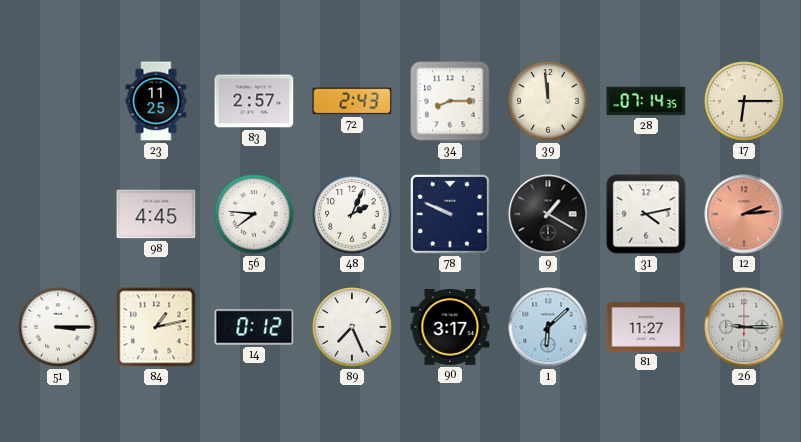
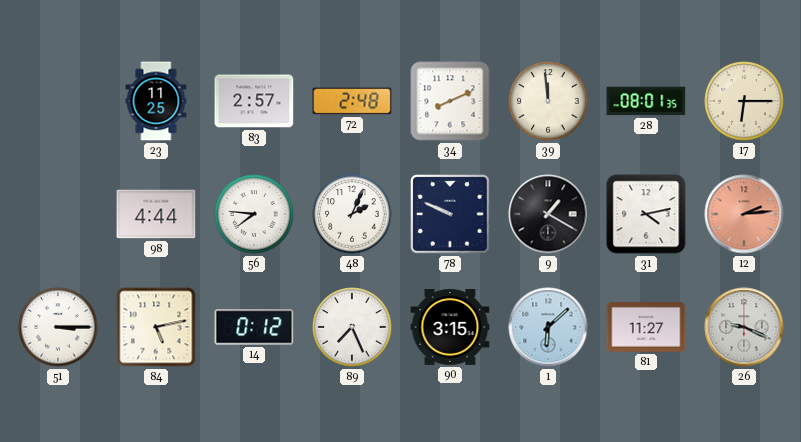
72: 2:43 -> 2:48 (352, 101)
34: 8:15 -> 8:11 (450, 101)
28: 07:14 -> 08:01 (646, 101)
98: 4:45 -> 4:44 (156, 214)
84: 1:13 -> 5:13 (156, 327)
90: 3:17 -> 3:15 (450, 328)
26: 9:15 -> 9:19 (744, 327)
